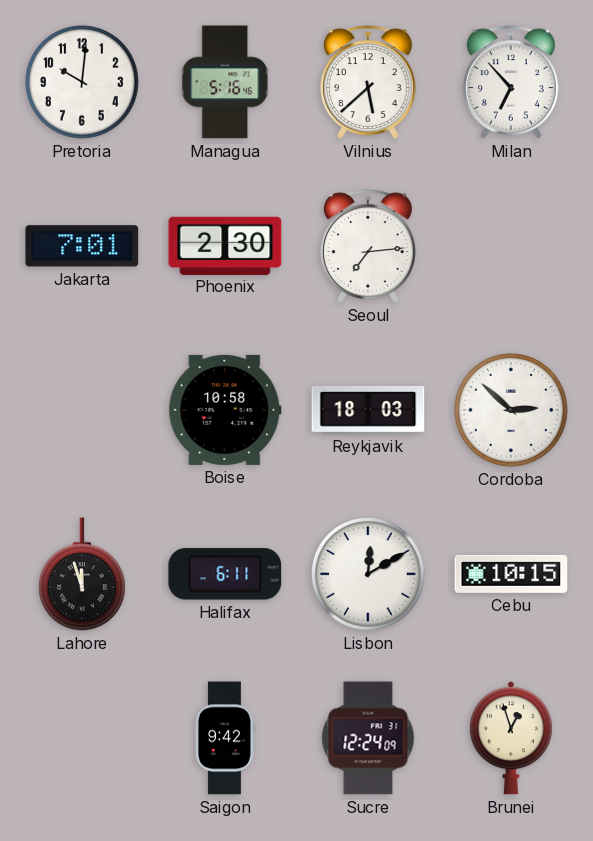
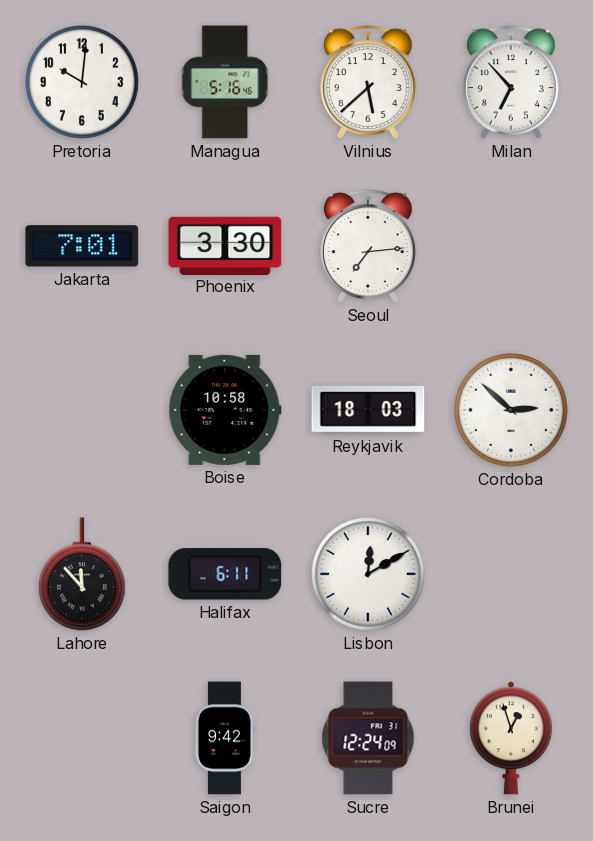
Phoenix: 2:30 -> 3:30 (225, 245)
Lahore: 11:57 -> 11:53 (82, 574)
Cebu: 10:15 -> none (511, 574)
